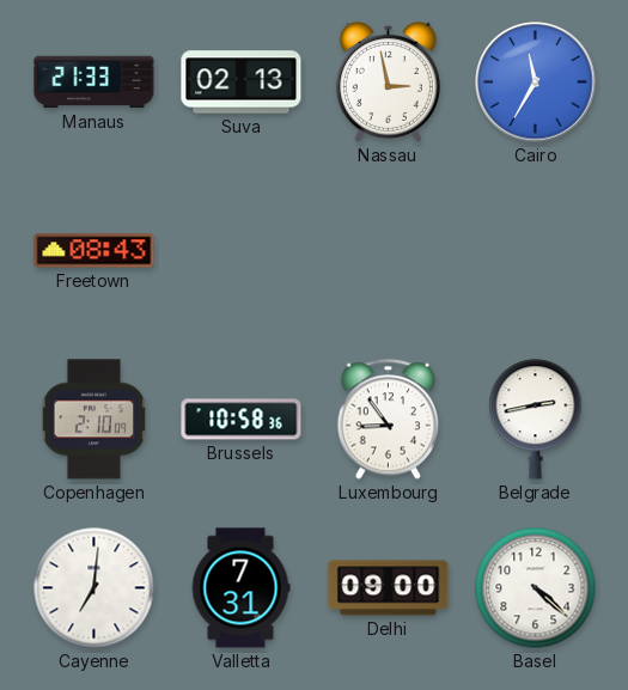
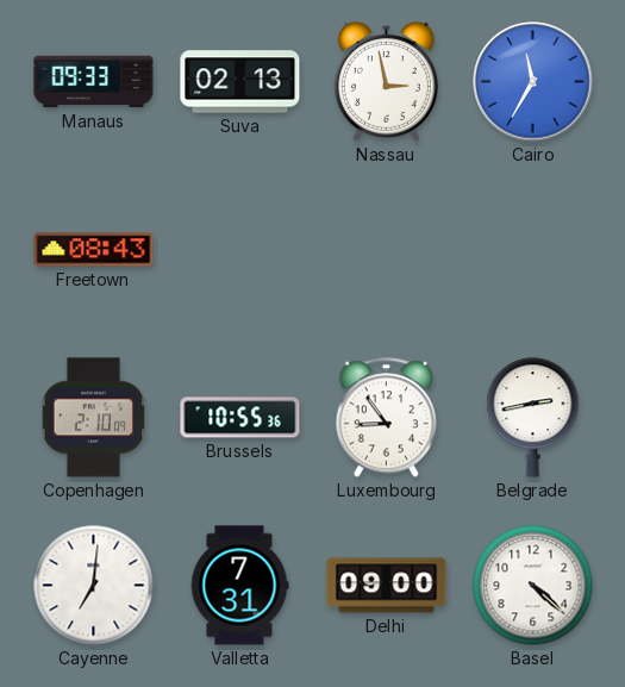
Manaus: 21:33 -> 09:33 (94, 82)
Brussels: 10:58 -> 10:55 (240, 418)
